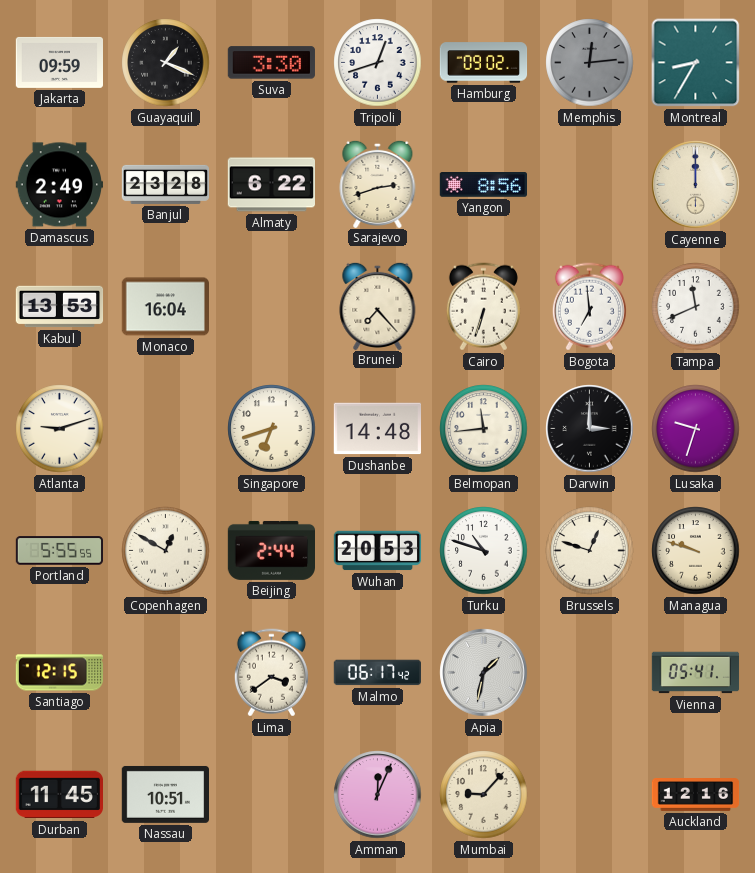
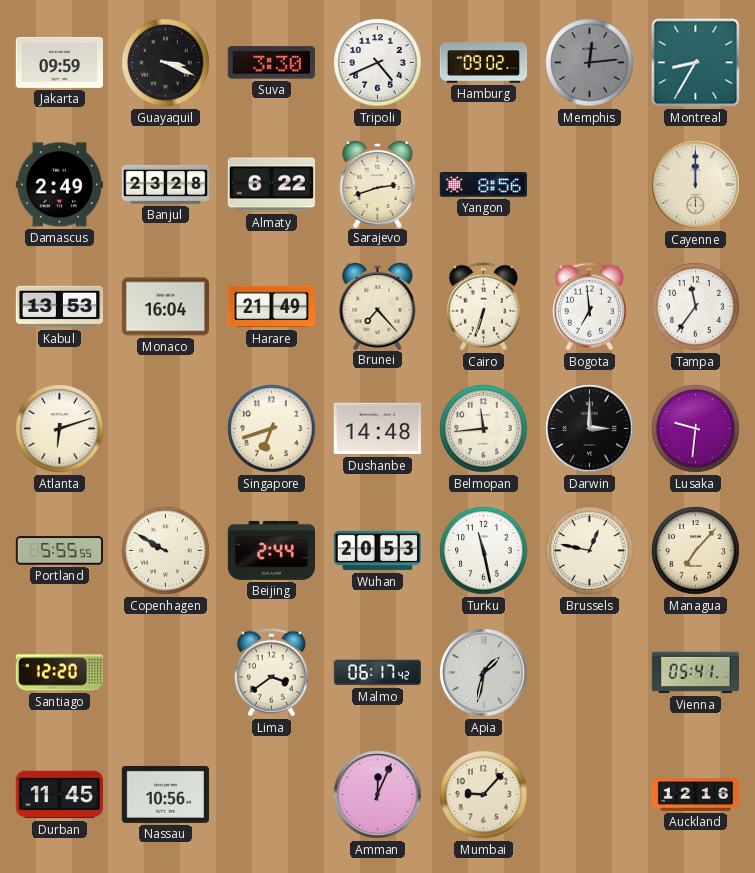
Guayaquil: 1:19 -> 3:19 (166, 63)
Tripoli: 12:42 -> 4:41 (378, 63)
Harare: none -> 21:49 (272, 307)
Tampa: 11:41 -> 11:36 (696, 307)
Atlanta: 9:12 -> 6:12 (60, 429)
Lusaka: 9:33 -> 9:31 (696, 429)
Copenhagen: 12:50 -> 9:50 (166, 551)
Turku: 10:48 -> 11:28 (484, 551)
Brussels: 12:48 -> 12:47 (590, 551)
Managua: 9:48 -> 7:07 (696, 551)
Santiago: 12:15 -> 12:20 (59, 673)
Nassau: 10:51 -> 10:56 (165, 794)
